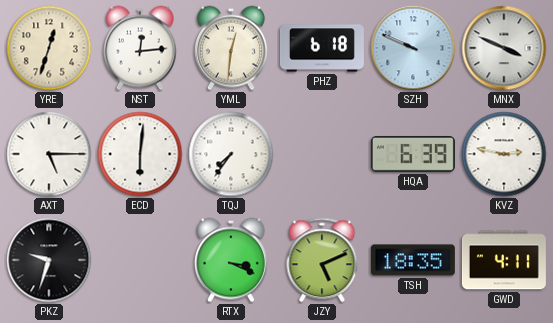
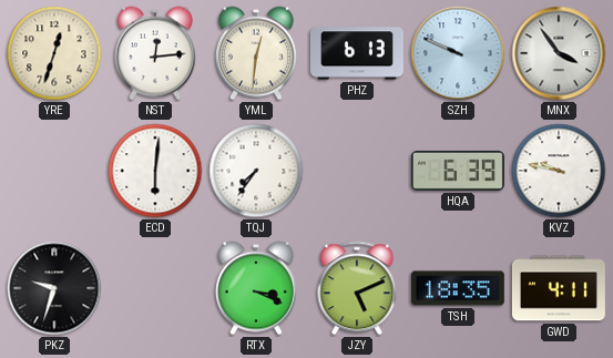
PHZ: 6:18 -> 6:13 (357, 53)
MNX: 3:49 -> 3:54 (559, 53)
AXT: 5:15 -> none (49, 154)
KVZ: 2:47 -> 9:47 (559, 171)
